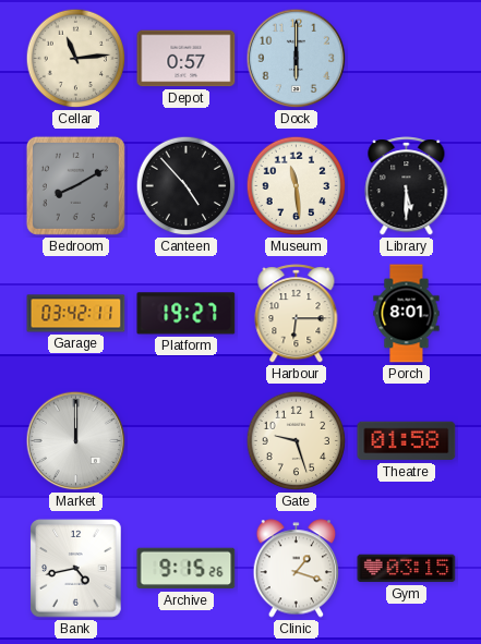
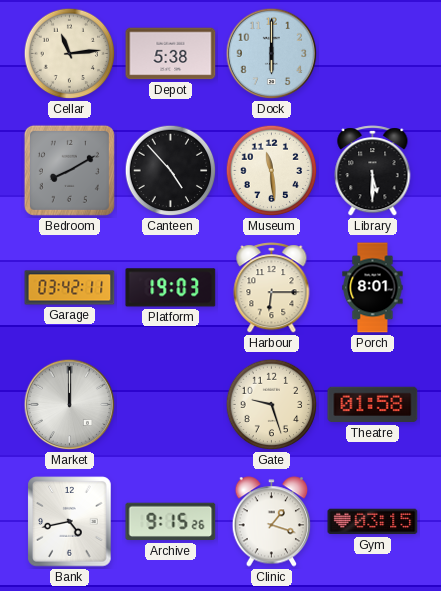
Depot: 0:57 -> 5:38 (171, 54)
Platform: 19:27 -> 19:03 (171, 288)
